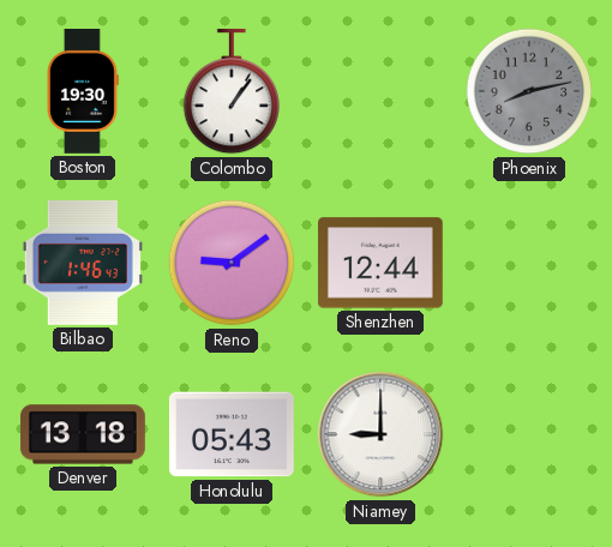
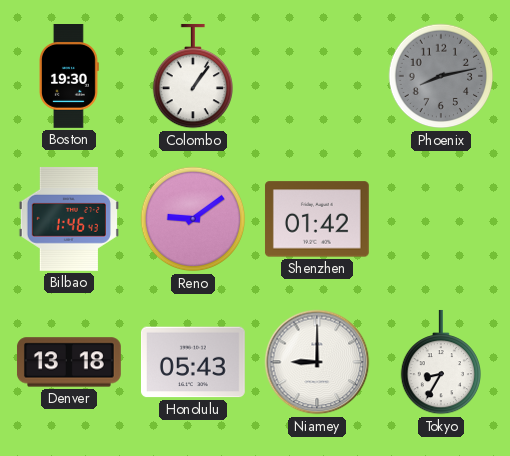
Shenzhen: 12:44 -> 01:42 (317, 219)
Tokyo: none -> 8:35 (440, 362)
